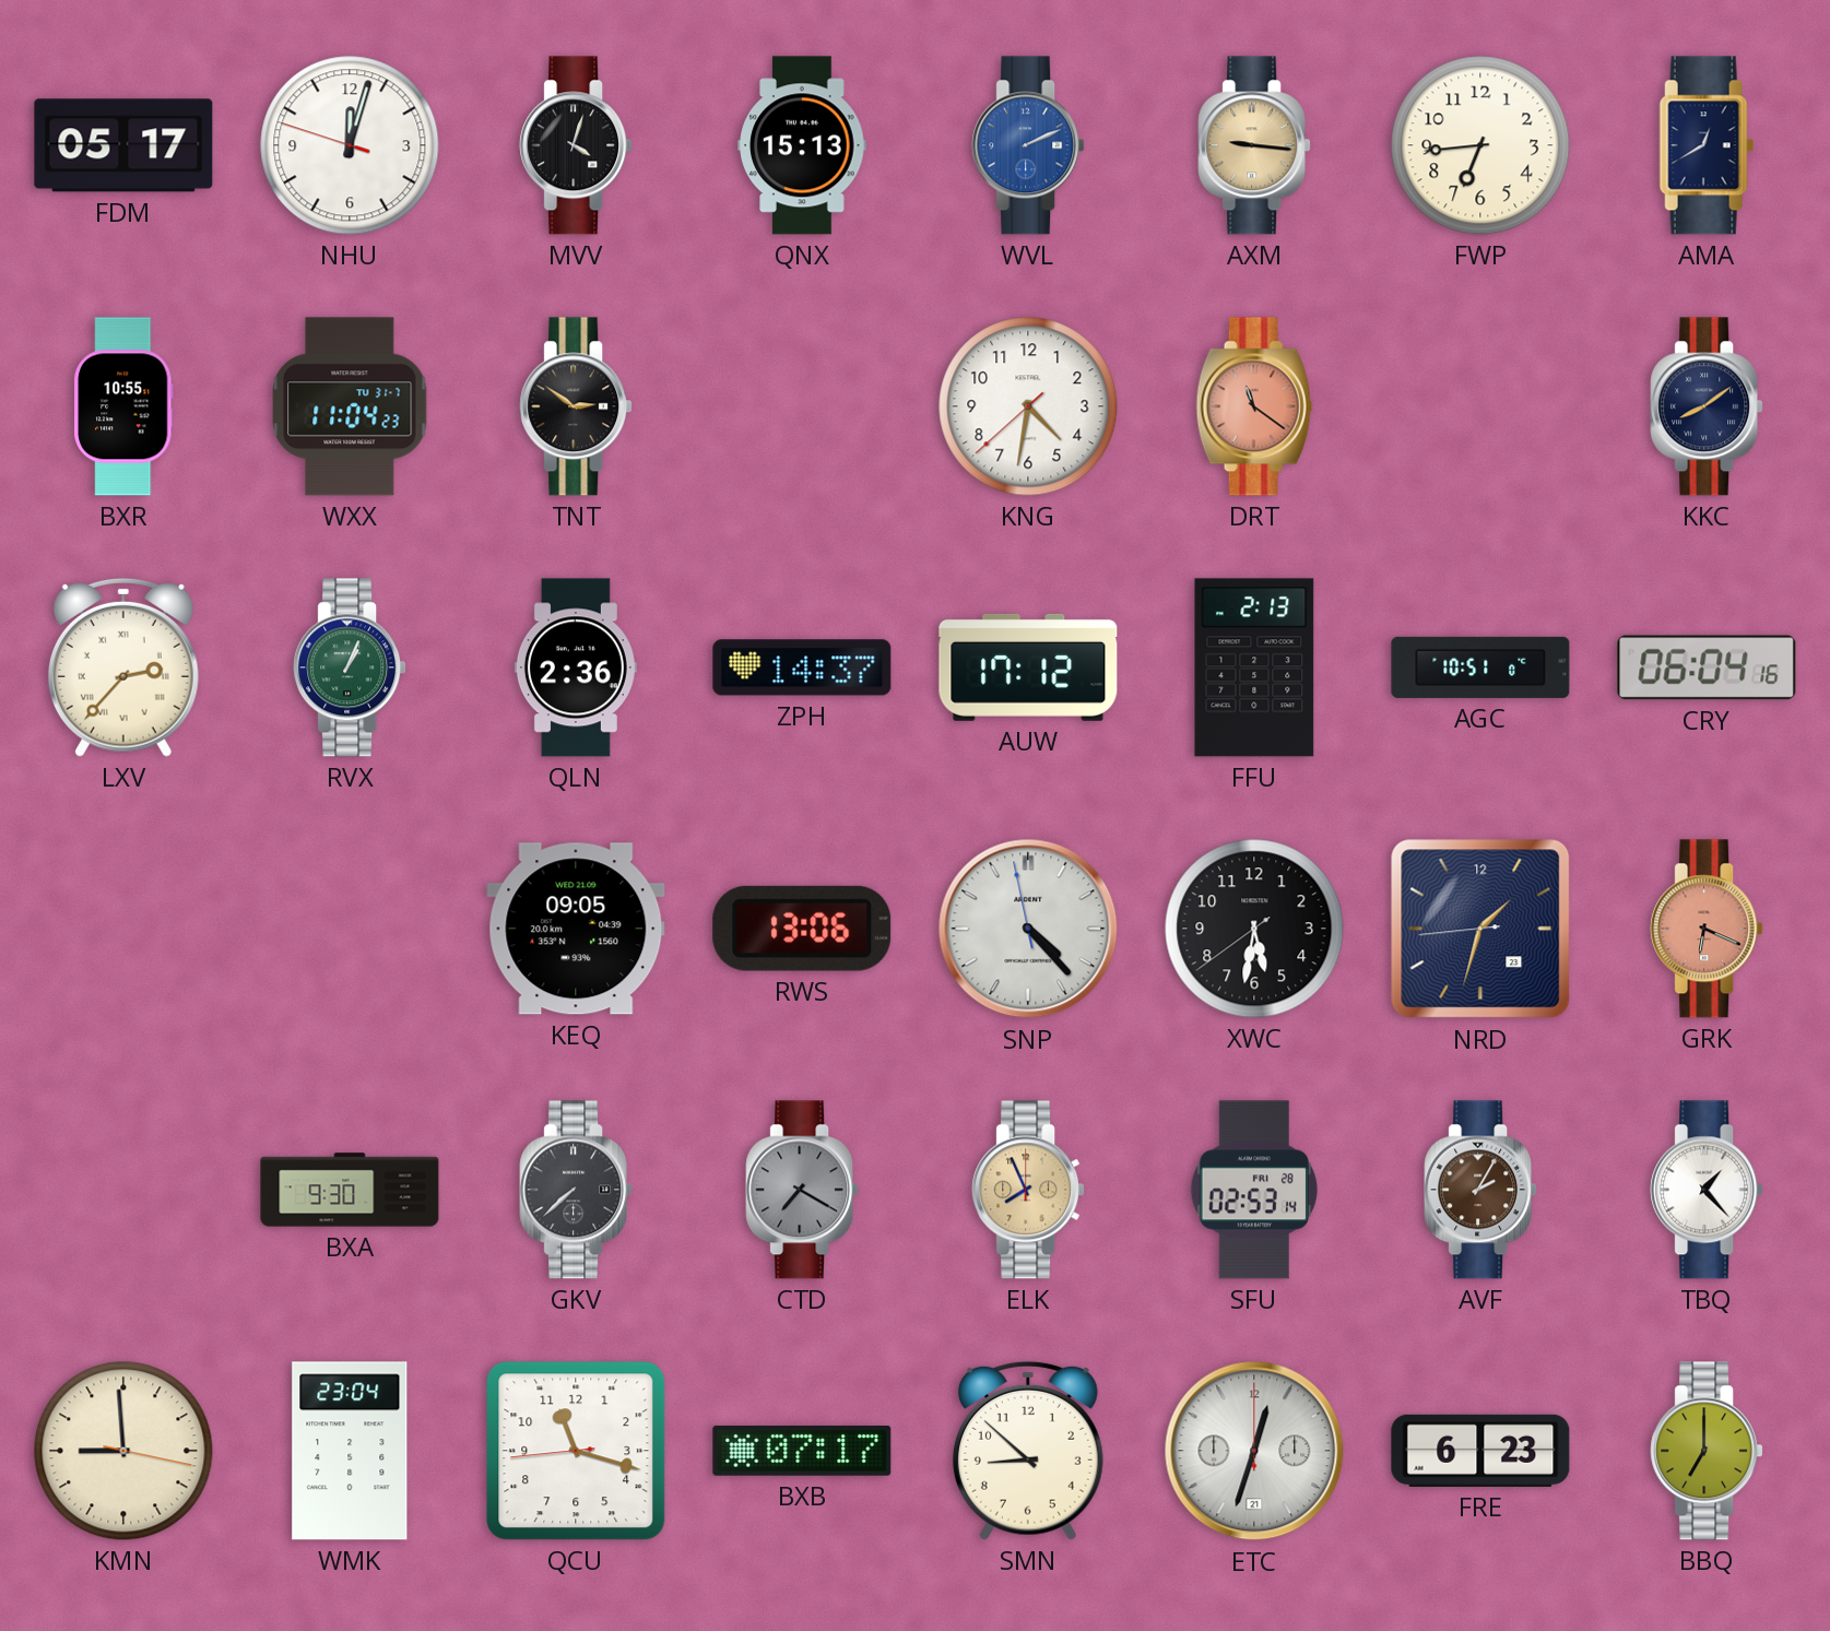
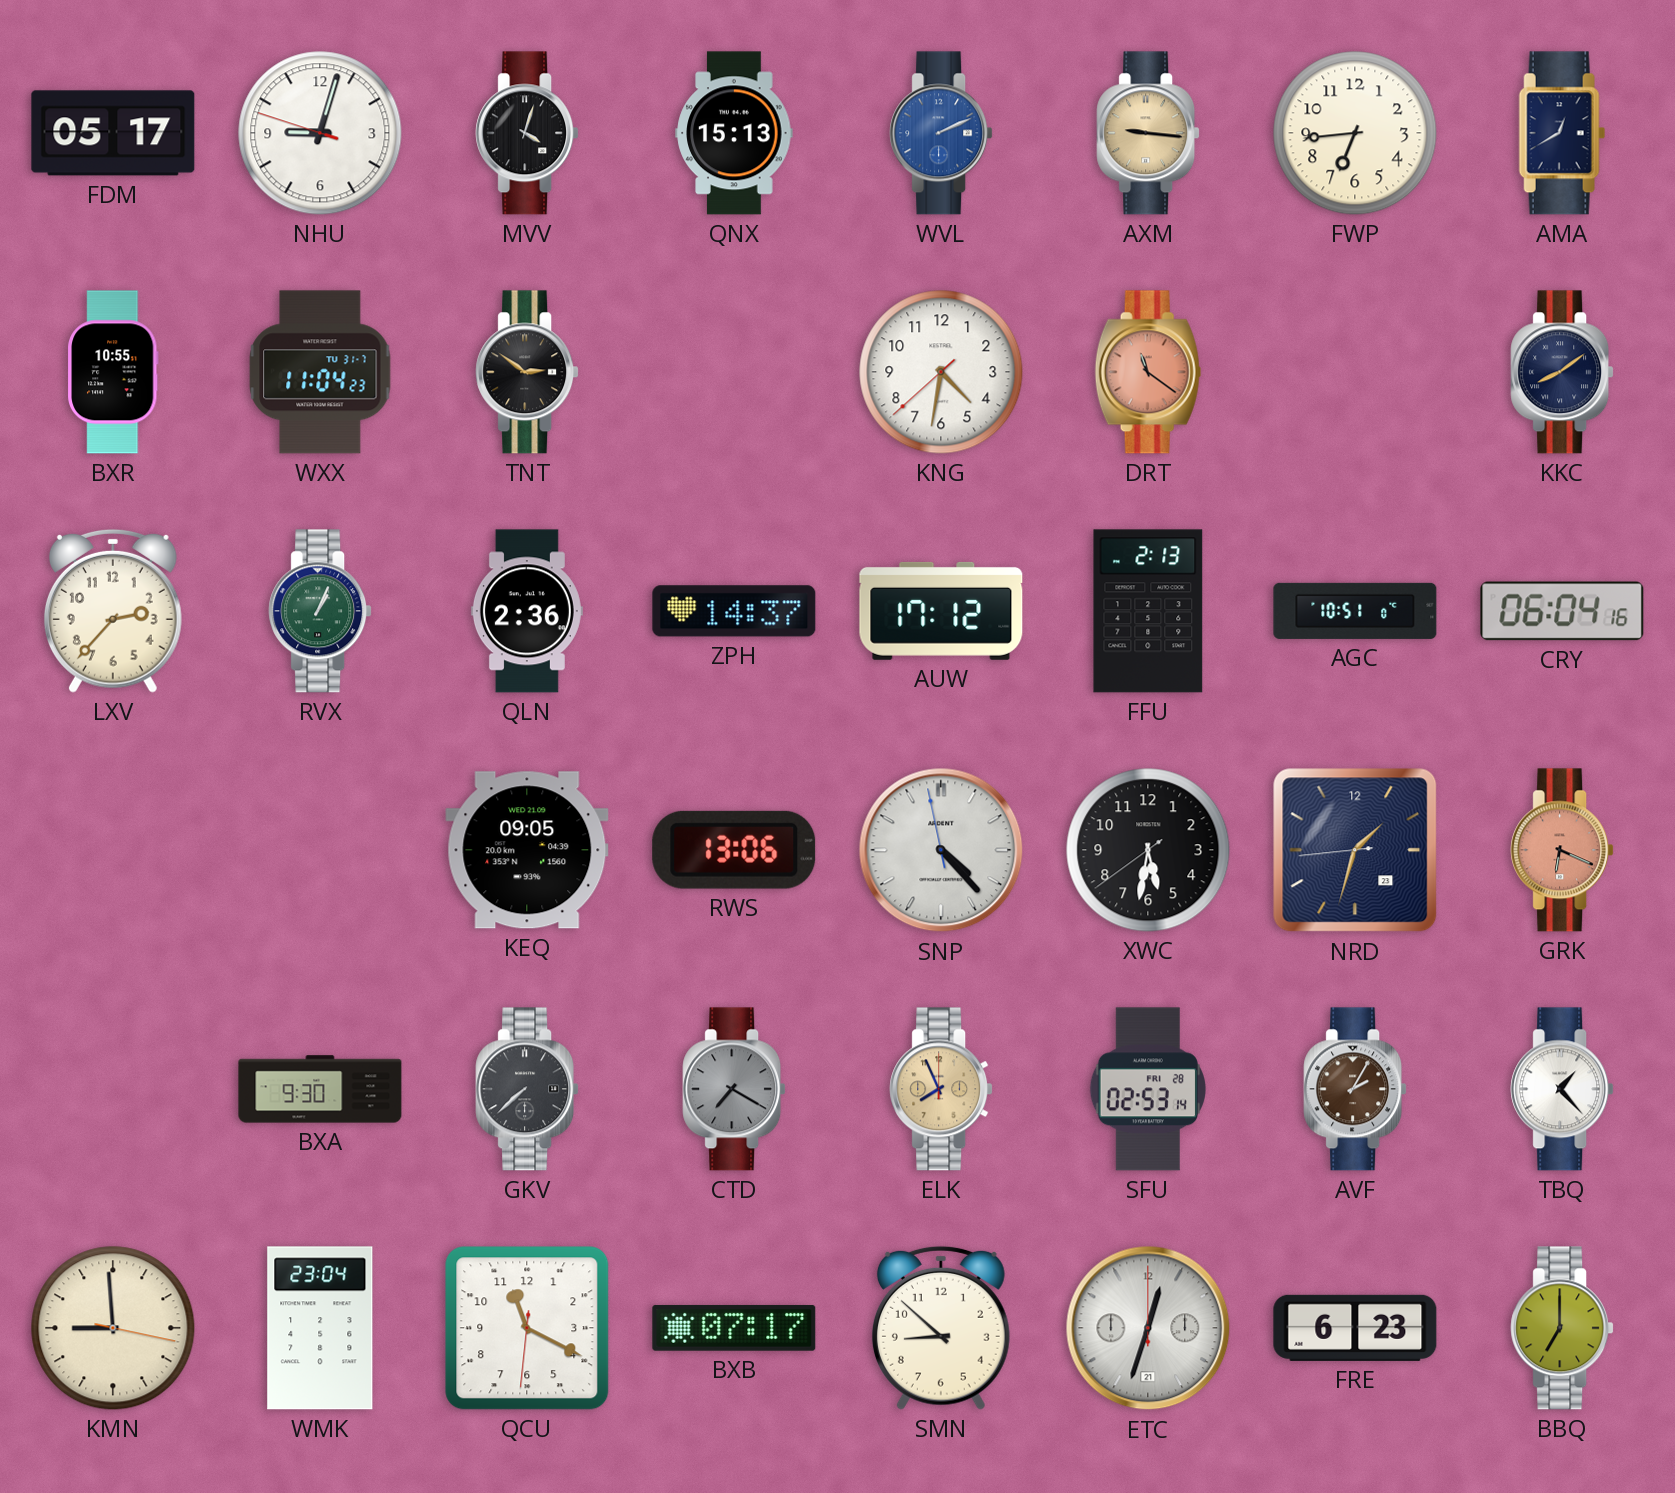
NHU: 12:02 -> 9:02 (320, 133)
LXV numerals: Roman -> Arabic (113, 611)
QCU: 11:17 -> 11:19 (527, 1328)
